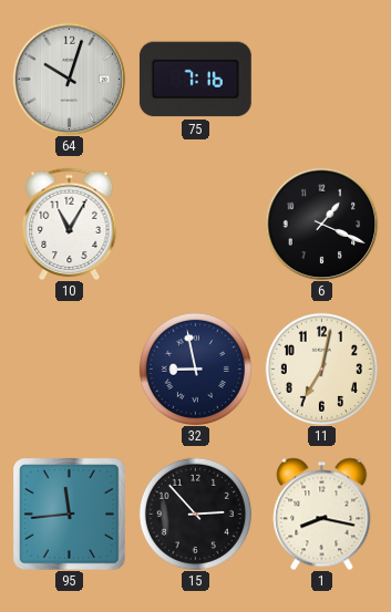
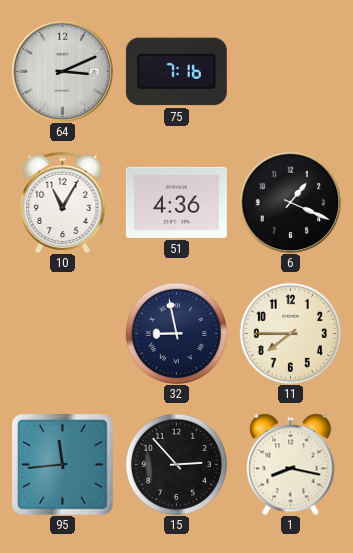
64: 10:03 -> 3:11 (62, 71)
51: none -> 4:36 (176, 202)
11: 7:02 -> 7:45 (290, 333)
